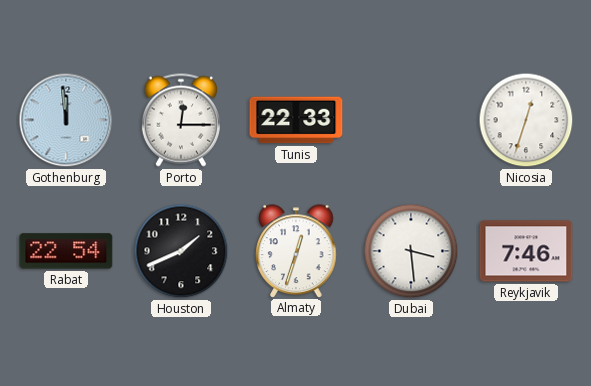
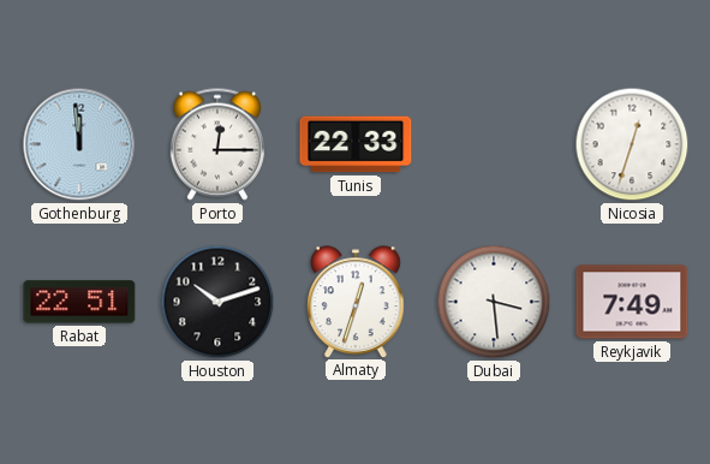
Rabat: 22:54 -> 22:51 (79, 302)
Houston: 1:41 -> 10:12 (217, 302)
Reykjavik: 7:46 -> 7:49 (632, 302)
